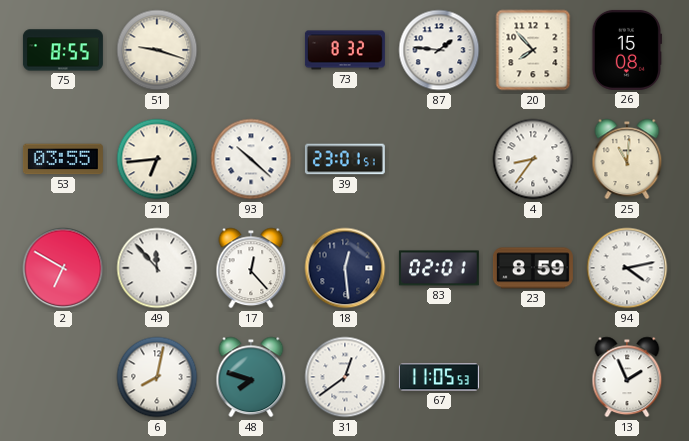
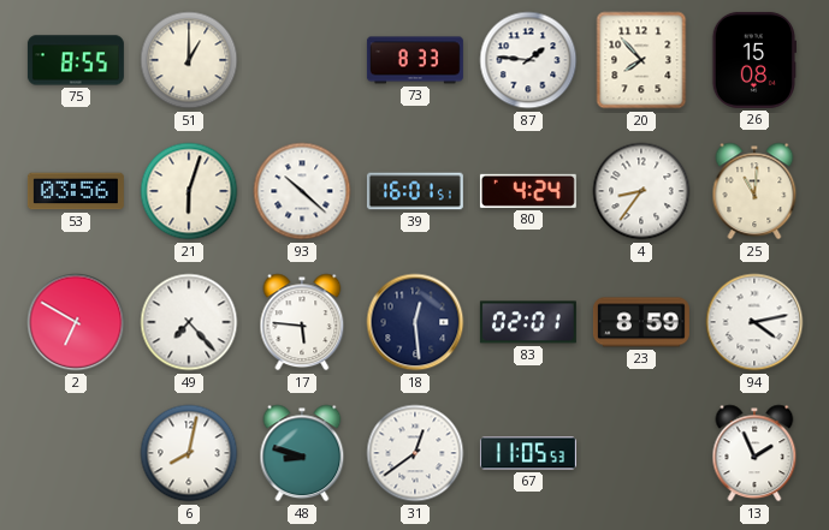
51: 9:18 -> 1:00 (189, 60)
73: 8:32 -> 8:33 (415, 60)
53: 03:55 -> 03:56 (76, 191)
21: 6:44 -> 6:03 (189, 191)
39: 23:01 -> 16:01 (415, 191)
80: none -> 4:24 (528, 191)
49: 11:53 -> 7:23 (189, 322)
17: 12:23 -> 5:46 (302, 322)
48: 7:48 -> 8:48 (302, 453)
